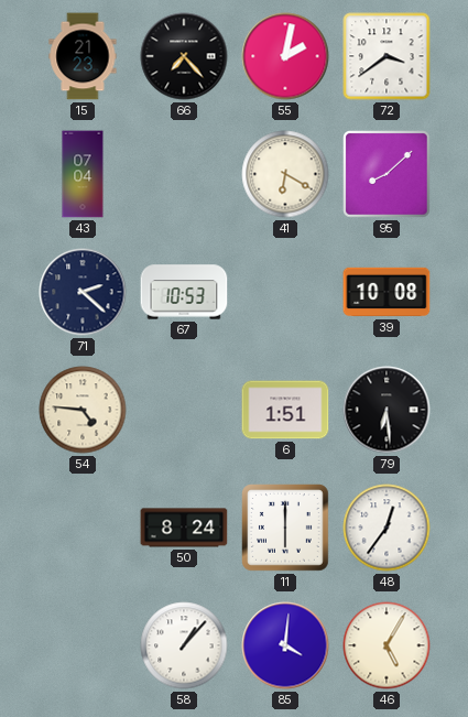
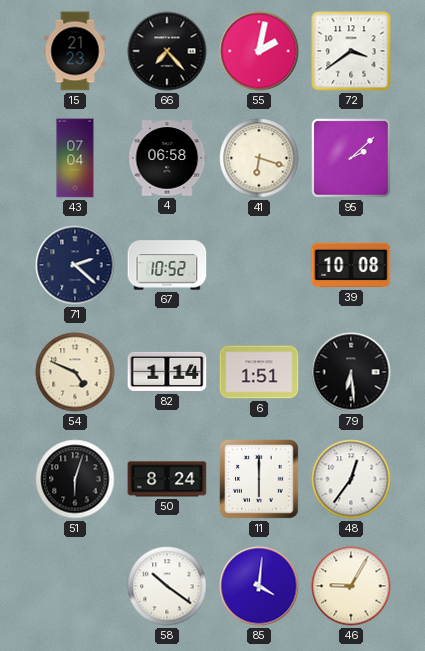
4: none -> 06:58 (167, 158)
41: 6:20 -> 6:18 (259, 158)
95: 8:08 -> 2:08 (351, 158)
67: 10:53 -> 10:52 (167, 265)
54: 4:46 -> 4:49 (75, 372)
82: none -> 1:14 (167, 372)
51: none -> 6:03 (75, 479)
58: 1:07 -> 10:21 (167, 586)
46: 5:05 -> 9:05 (351, 586)
